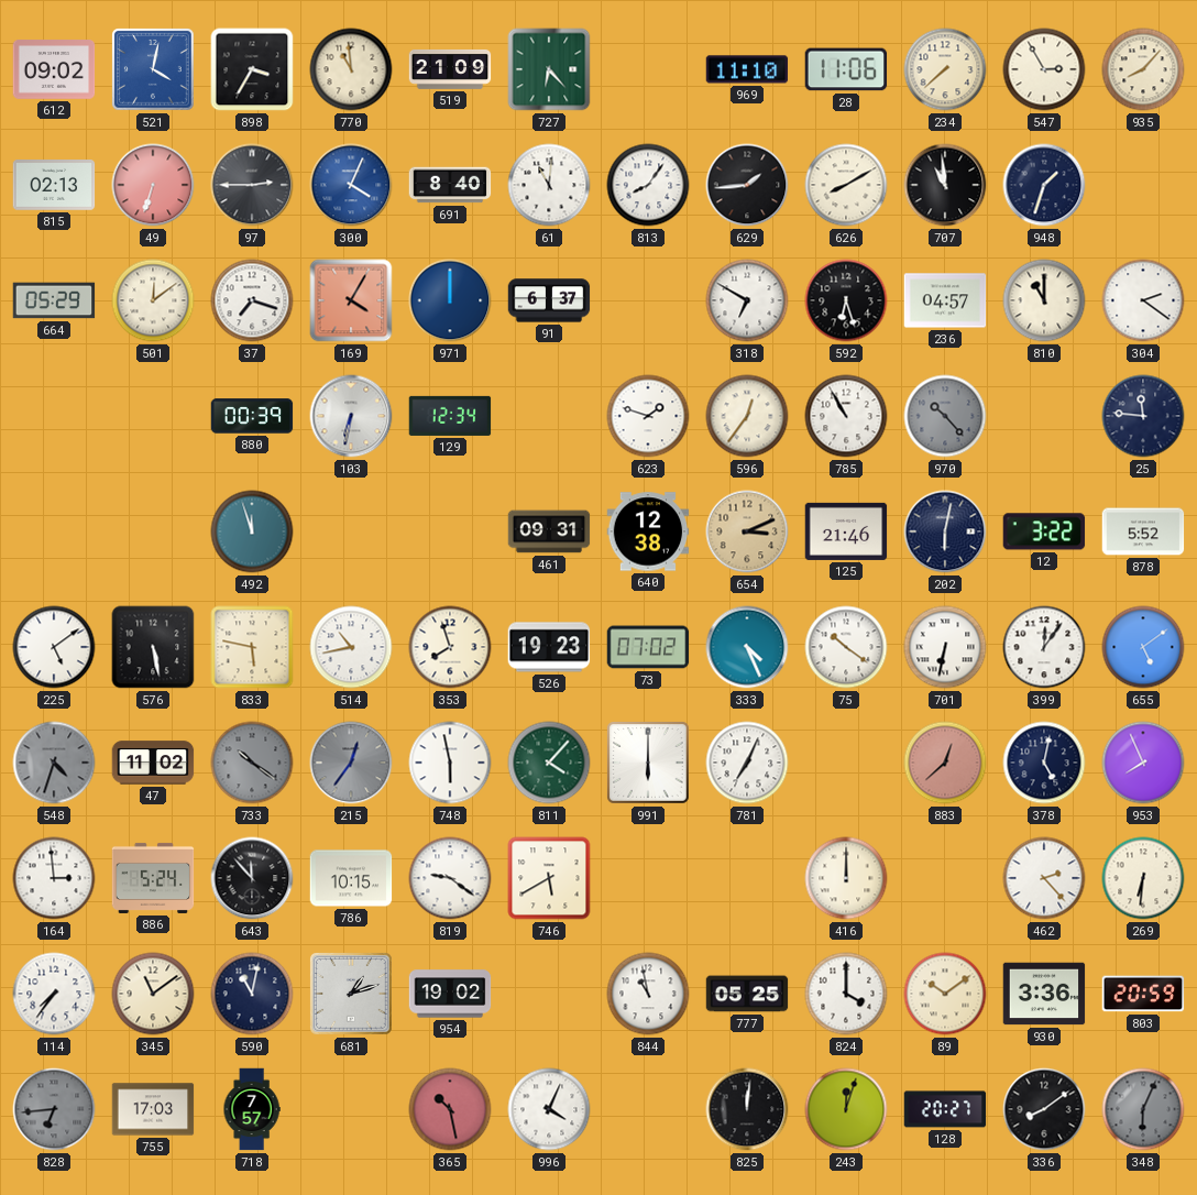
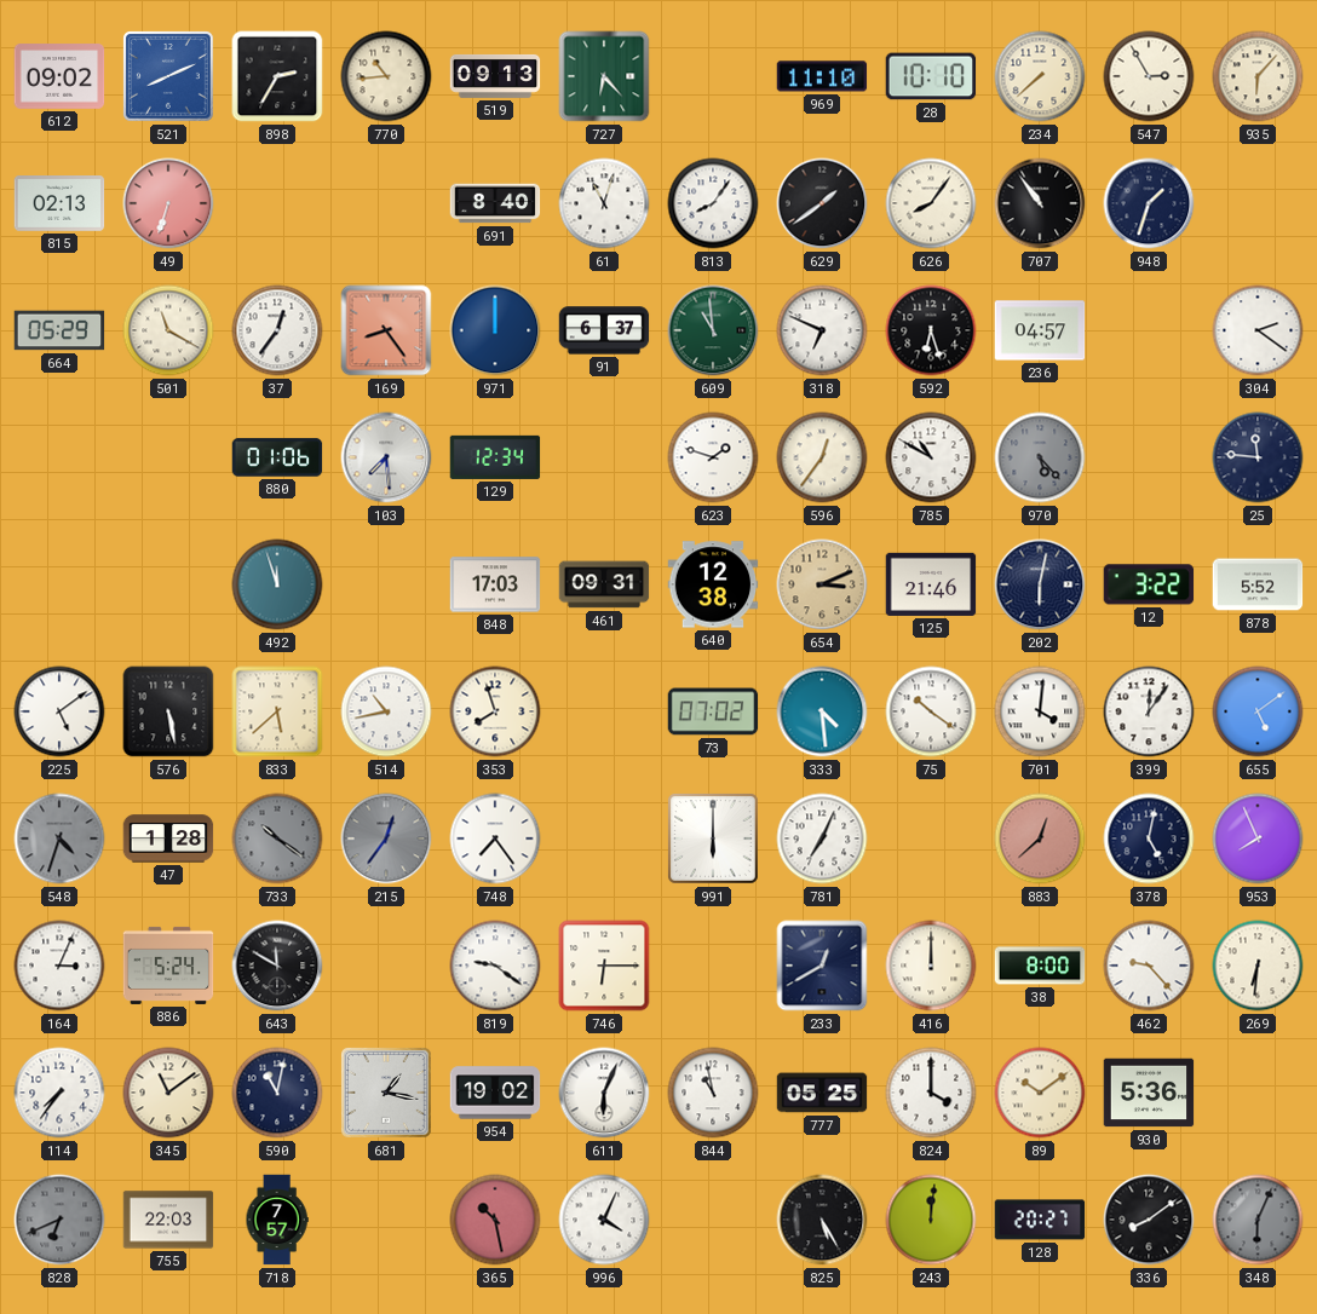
521: 4:02 -> 8:11 (169, 77)
898: 3:35 -> 2:35 (277, 76)
770: 10:59 -> 10:44 (386, 76)
519: 21:09 -> 09:13 (495, 76)
28: 11:06 -> 10:10 (931, 76)
935: 8:07 -> 6:07 (1258, 76)
97: 2:45 -> none (252, 185)
300: 4:04 -> none (351, 185)
61: 11:01 -> 11:03 (604, 203)
629: 1:44 -> 1:39 (822, 203)
626: 8:10 -> 8:06 (931, 203)
707: 10:59 -> 10:54 (1040, 203)
501: 12:09 -> 11:20 (168, 330)
37: 7:18 -> 12:36 (277, 330)
169: 4:05 -> 8:24 (386, 330)
609: none -> 10:59 (713, 330)
318: 6:50 -> 6:49 (822, 330)
810: 11:00 -> none (1044, 300)
880: 00:39 -> 01:06 (277, 457)
103: 6:32 -> 7:29 (386, 457)
785: 10:55 -> 10:50 (931, 457)
970: 10:23 -> 5:23 (1040, 457)
848: none -> 17:03 (495, 584)
833: 5:47 -> 5:38 (277, 711)
526: 19:23 -> none (549, 647)
333: 4:26 -> 4:29 (822, 711)
701: 6:32 -> 4:01 (1040, 711)
47: 11:02 -> 1:28 (168, 838)
748: 5:58 -> 7:24 (495, 838)
811: 4:07 -> none (549, 763)
164: 2:59 -> 3:04 (59, 966)
643: 11:53 -> 11:50 (277, 966)
786: 10:15 -> none (351, 878)
746: 5:40 -> 6:15 (604, 966)
233: none -> 12:40 (822, 966)
38: none -> 8:00 (1040, 966)
462: 2:23 -> 9:23 (1149, 966)
681: 1:12 -> 1:17 (387, 1094)
611: none -> 6:04 (604, 1093)
930: 3:36 -> 5:36 (1149, 1093)
803: 20:59 -> none (1143, 994)
828: 6:44 -> 6:41 (59, 1220)
755: 17:03 -> 22:03 (168, 1220)
825: 12:01 -> 5:25 (822, 1220)
243: 12:03 -> 12:01 (931, 1220)
